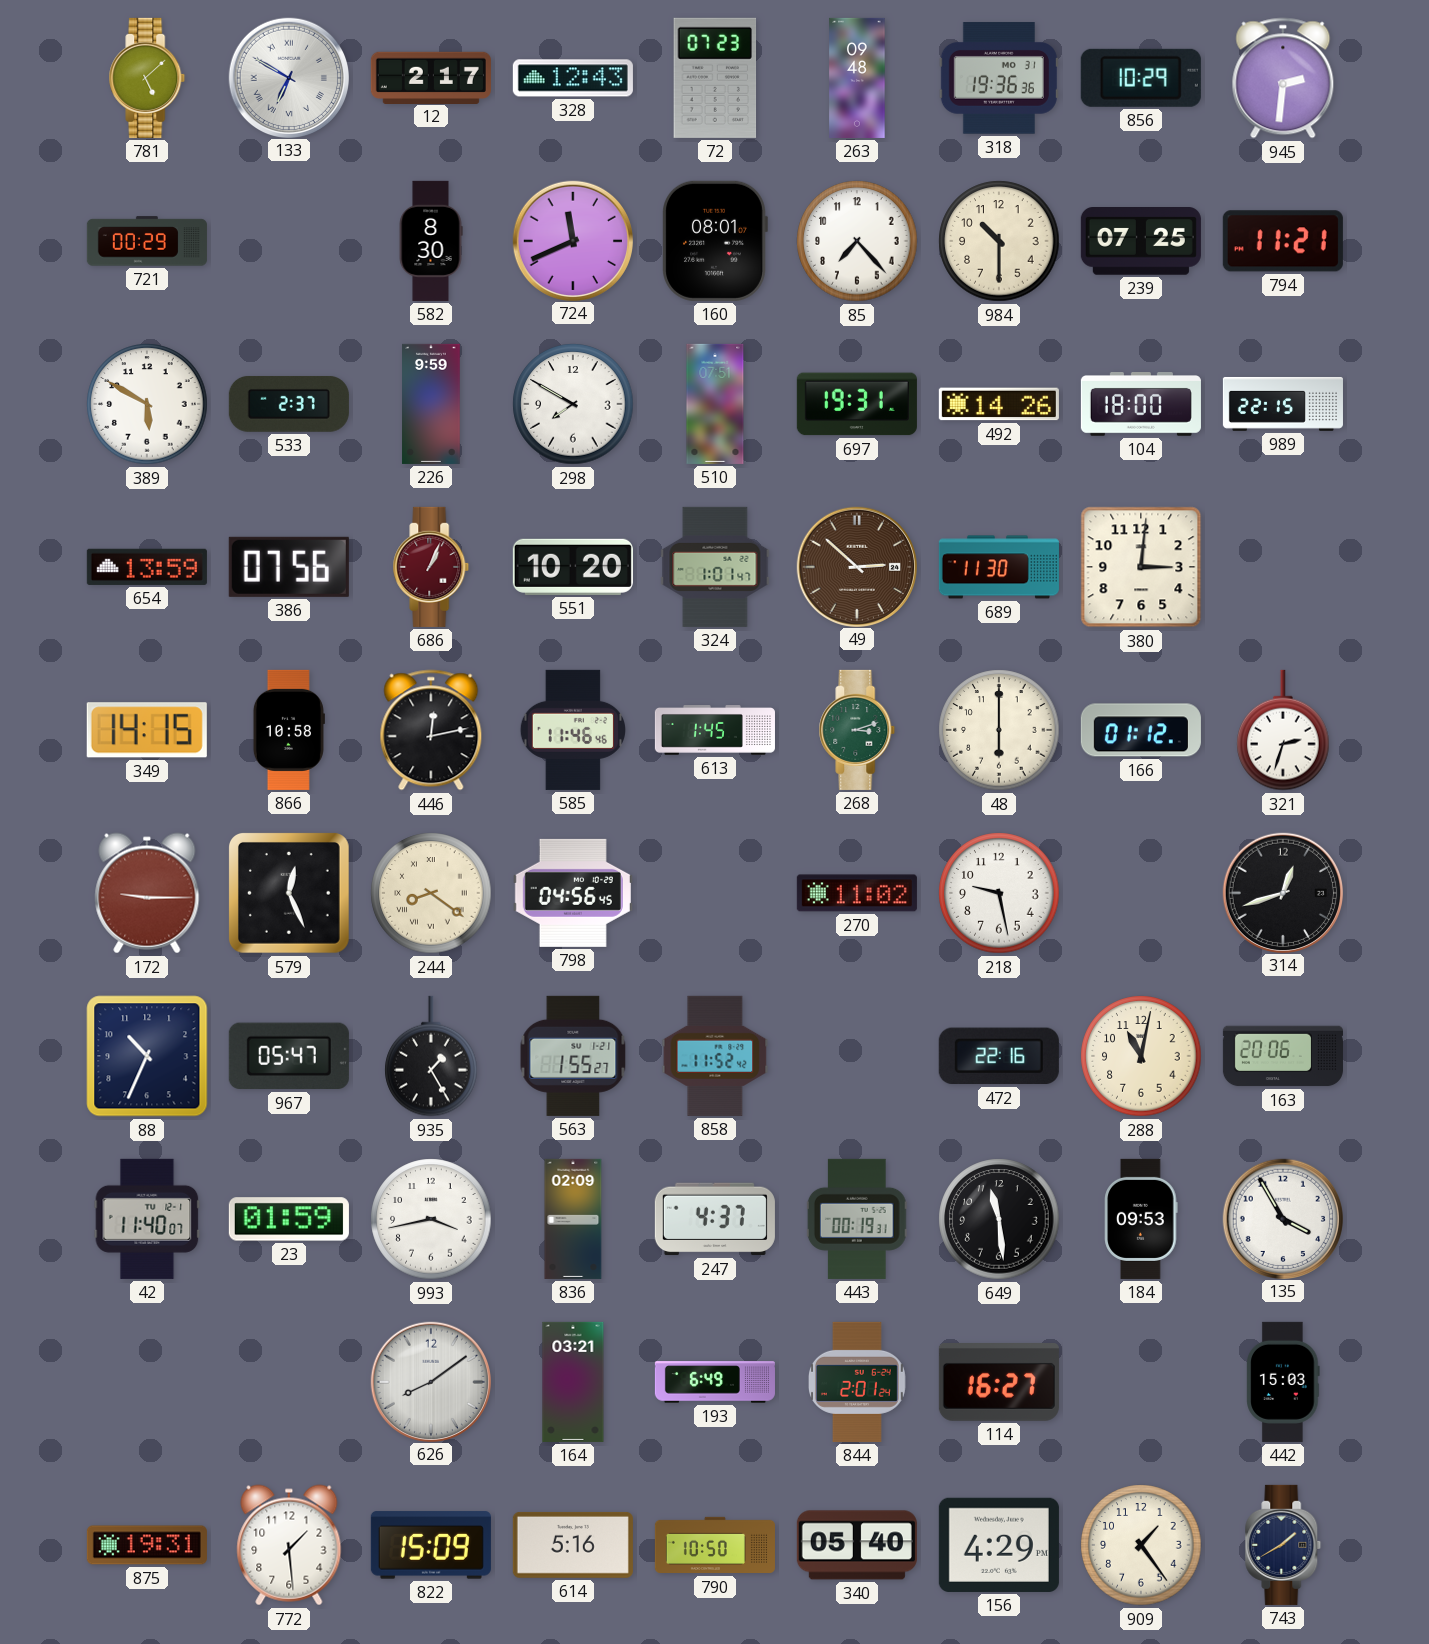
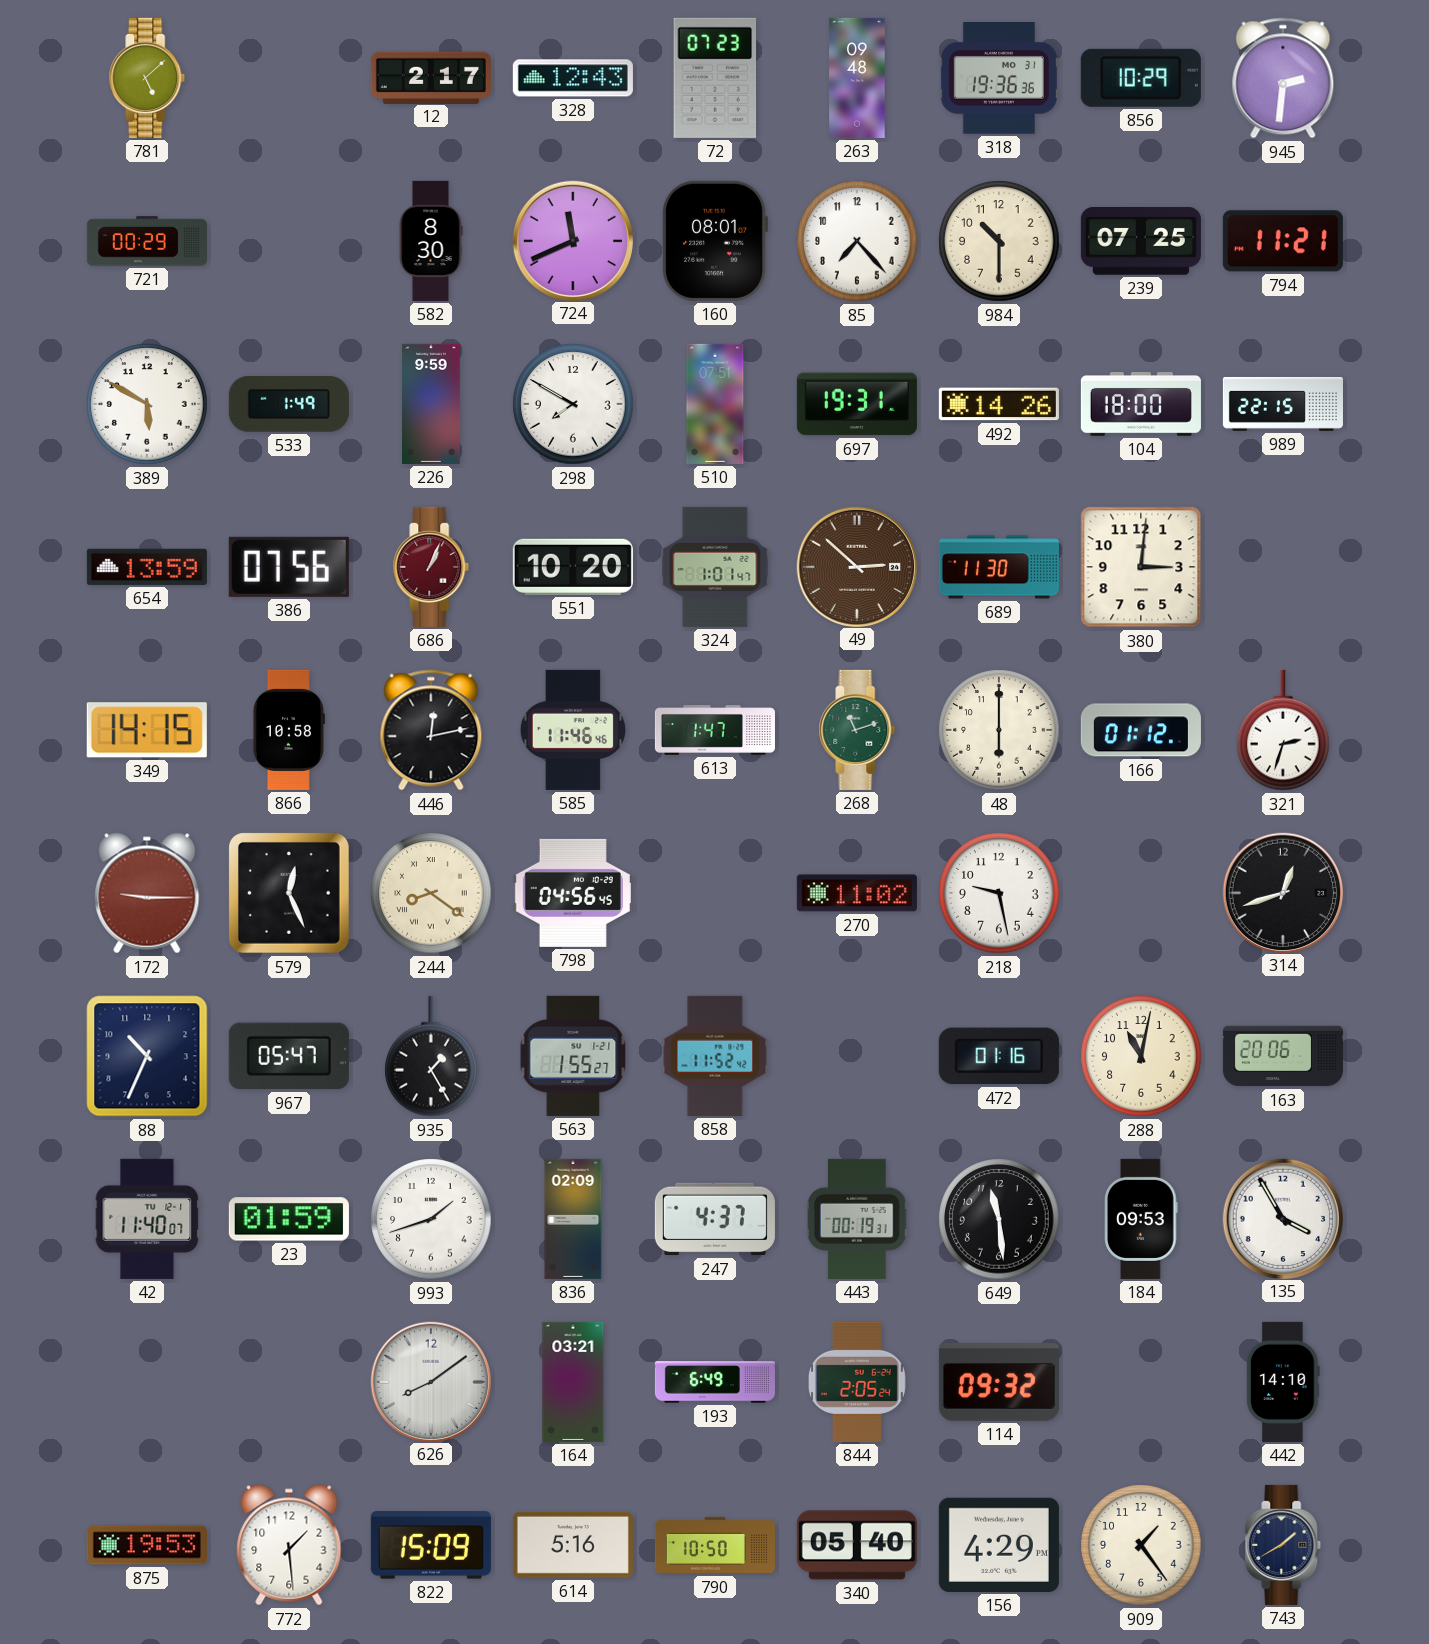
133: 6:50 -> none (288, 77)
533: 2:37 -> 1:49 (289, 404)
613: 1:45 -> 1:47 (715, 731)
268: 3:12 -> 11:12 (857, 730)
472: 22:16 -> 01:16 (999, 1056)
993: 3:43 -> 1:42 (431, 1219)
844: 2:01 -> 2:05 (857, 1382)
114: 16:27 -> 09:32 (999, 1383)
442: 15:03 -> 14:10 (1283, 1382)
875: 19:31 -> 19:53 (147, 1545)
